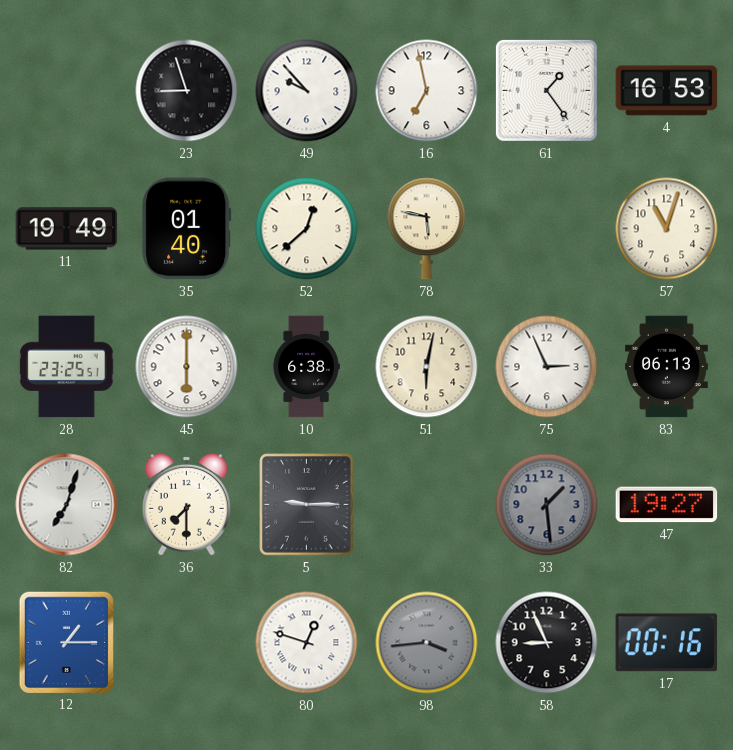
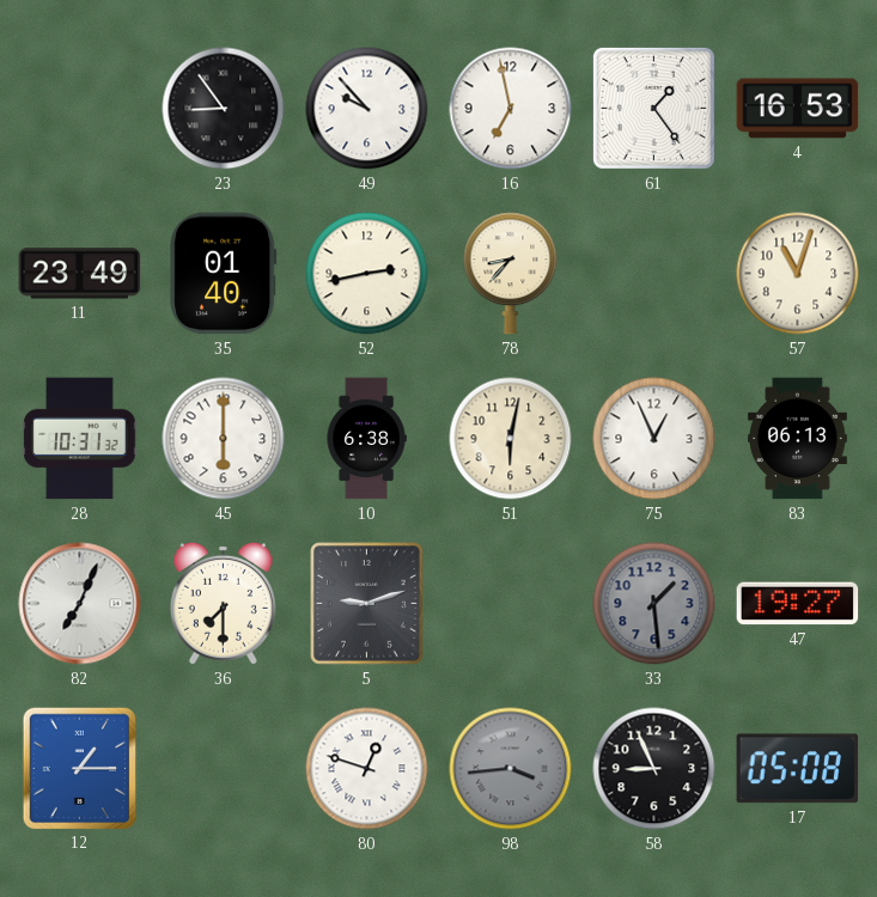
23: 8:57 -> 8:54 (224, 109)
11: 19:49 -> 23:49 (80, 274)
52: 12:38 -> 2:43 (367, 274)
78: 5:47 -> 8:37 (511, 274)
28: 23:25 -> 10:31 (80, 439)
75: 2:56 -> 12:56 (654, 439)
82: 7:03 -> 7:04 (80, 604)
5: 9:15 -> 9:12 (367, 604)
17: 00:16 -> 05:08 (798, 769)
